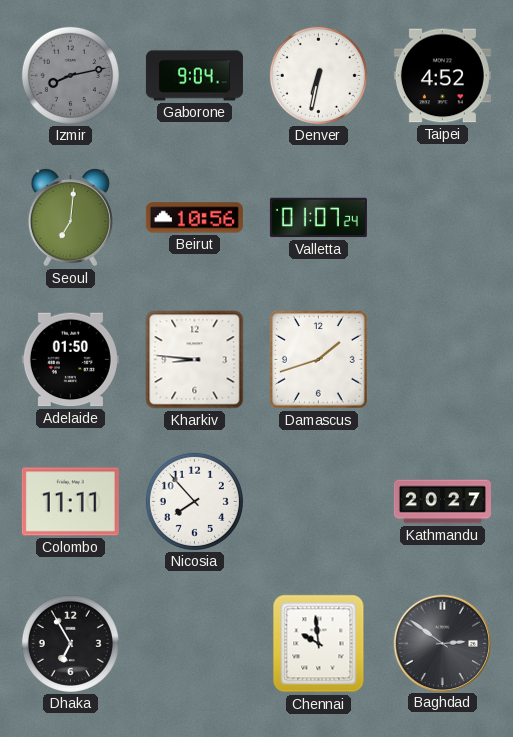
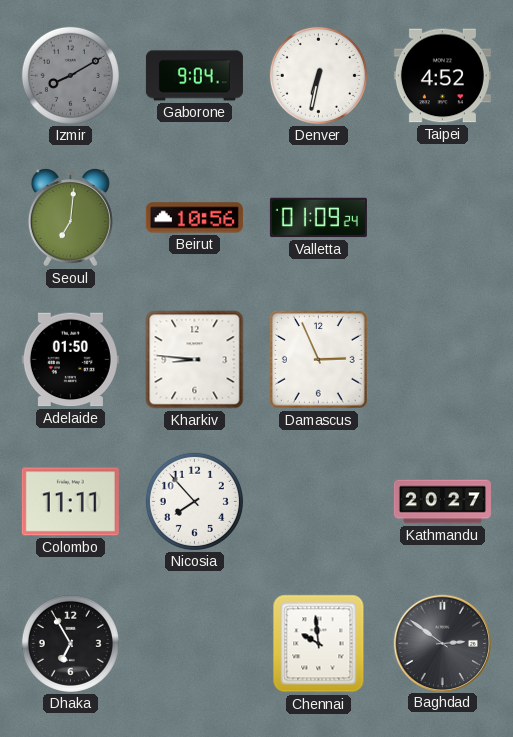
Izmir: 8:13 -> 8:10 (70, 75)
Valletta: 01:07 -> 01:09 (318, 218)
Damascus: 1:42 -> 2:56 (318, 359)
